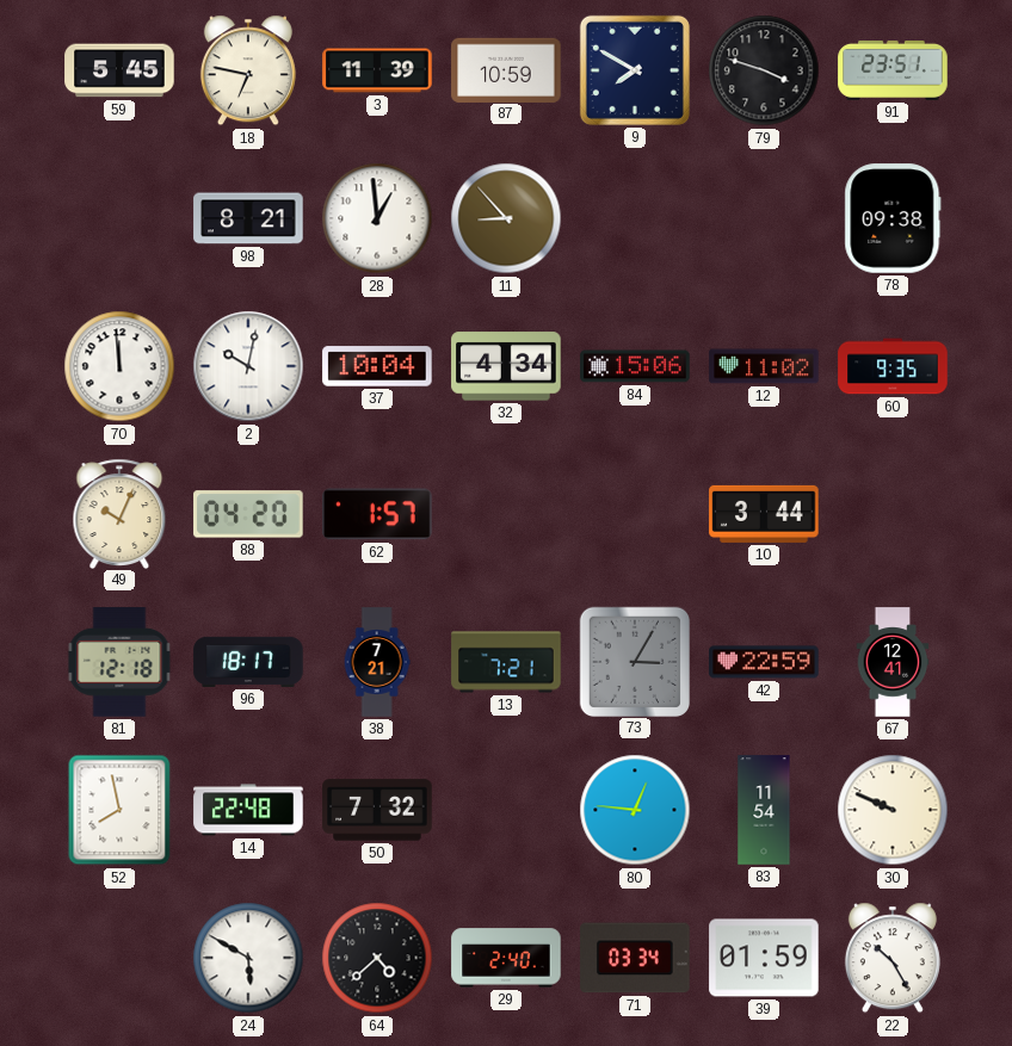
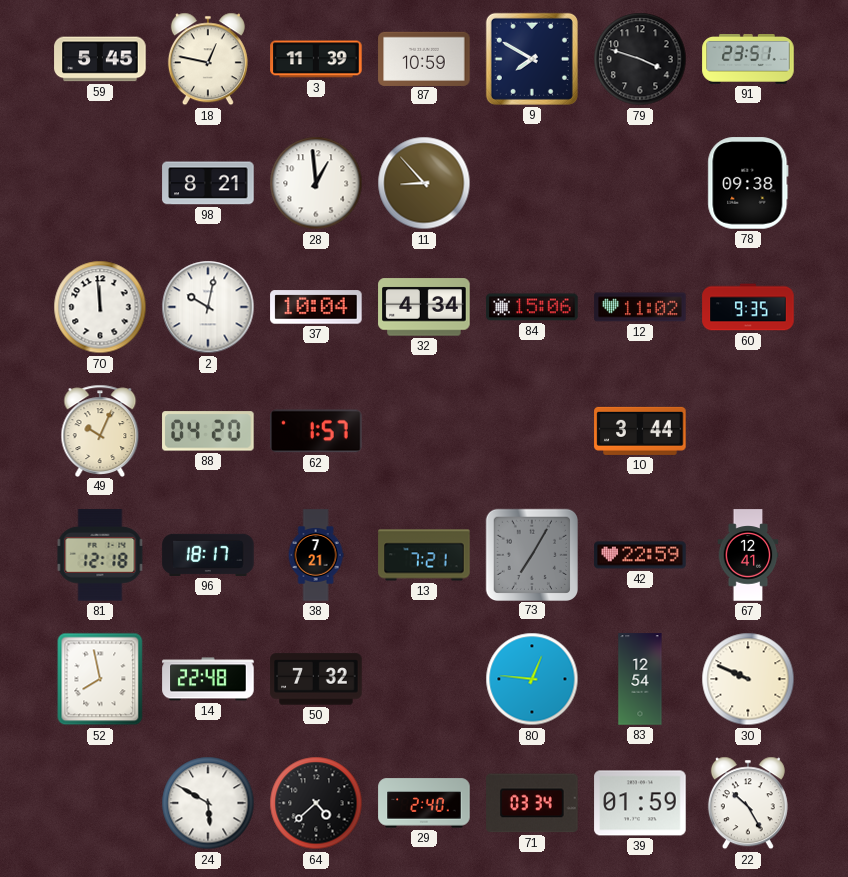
18: 6:47 -> 12:47 (208, 59)
73: 3:05 -> 7:05 (531, 554)
83: 11:54 -> 12:54 (640, 679)
